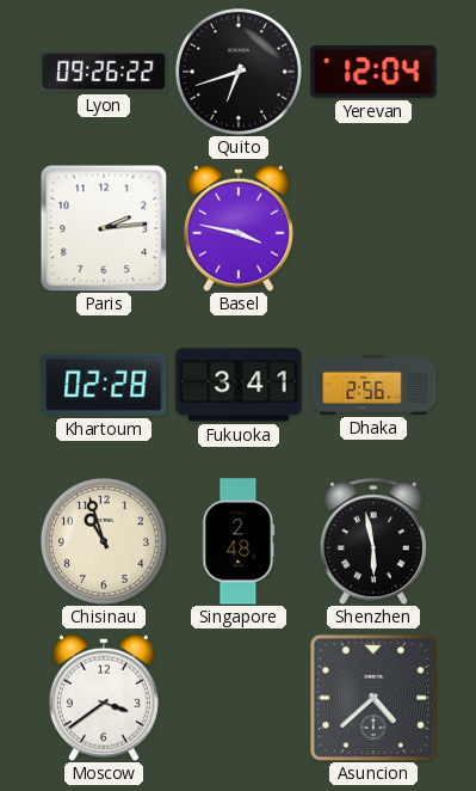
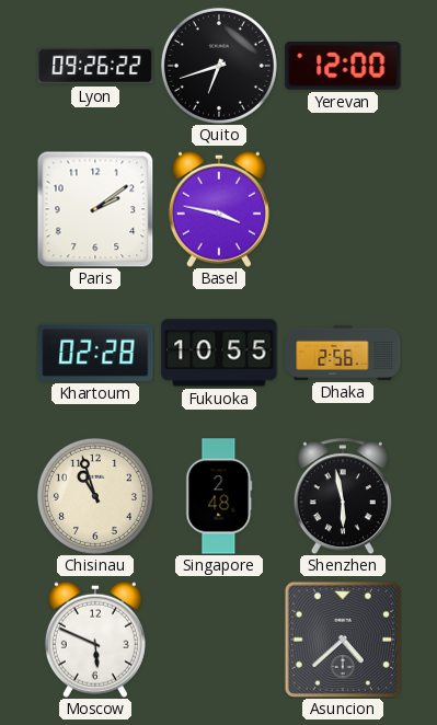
Yerevan: 12:04 -> 12:00 (343, 67)
Paris: 2:14 -> 2:09 (95, 209)
Fukuoka: 3:41 -> 10:55 (219, 353)
Moscow: 3:39 -> 5:49 (95, 640)
